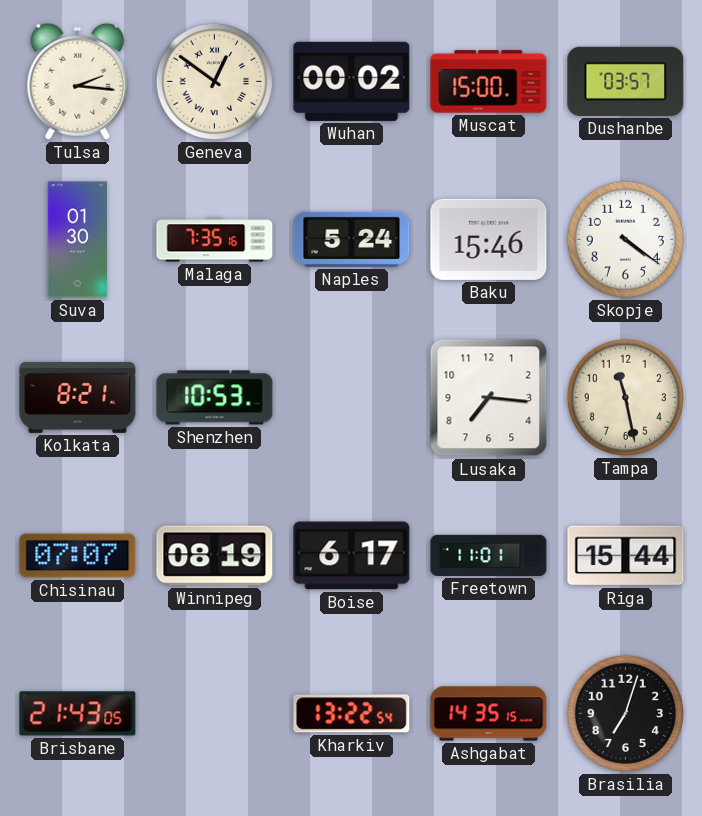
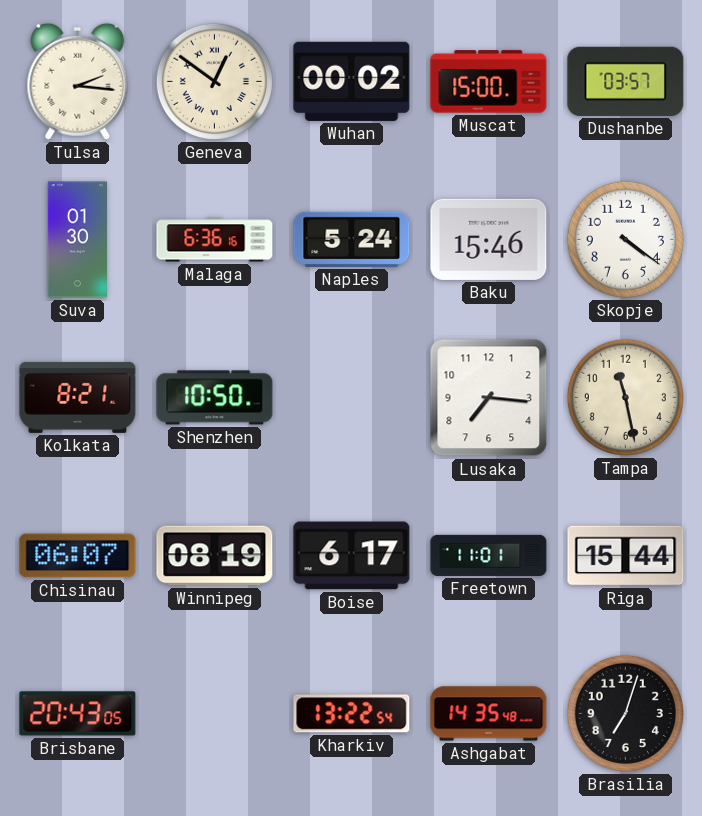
Malaga: 7:35 -> 6:36 (215, 240)
Shenzhen: 10:53 -> 10:50 (215, 398)
Chisinau: 07:07 -> 06:07 (78, 556)
Brisbane: 21:43 -> 20:43 (78, 714)
Ashgabat: 14:35:15 -> 14:35:48 (489, 714)
